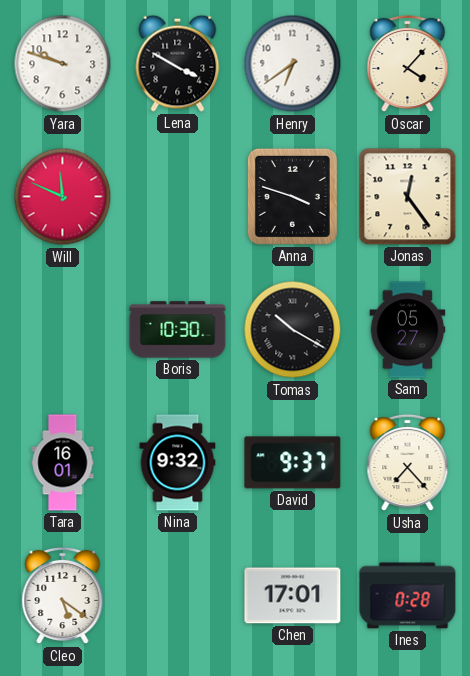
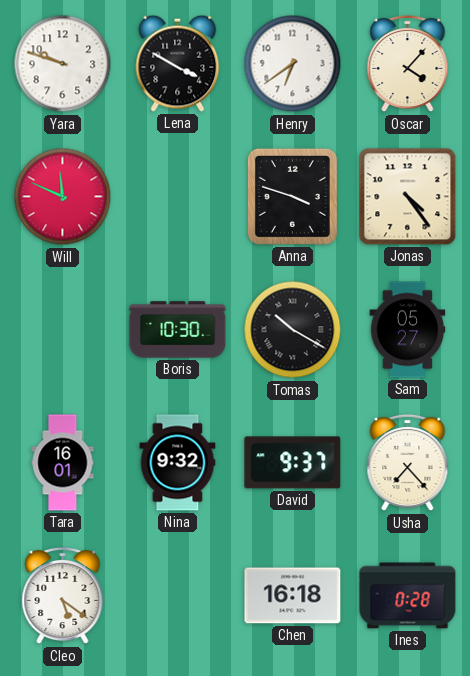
Jonas: 12:24 -> 4:24 (408, 197)
Chen: 17:01 -> 16:18 (293, 596)
